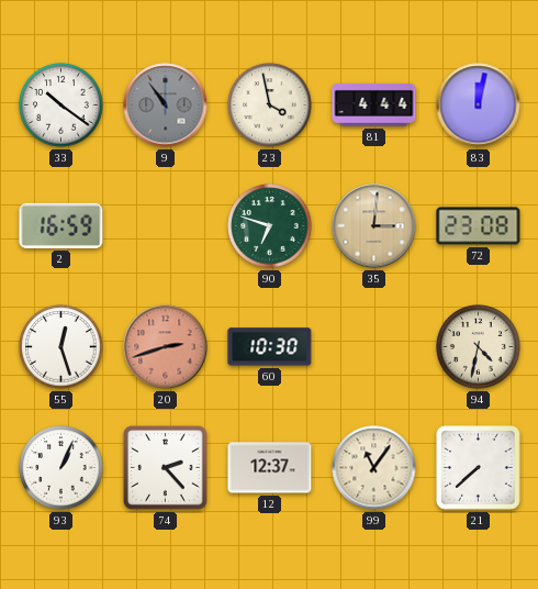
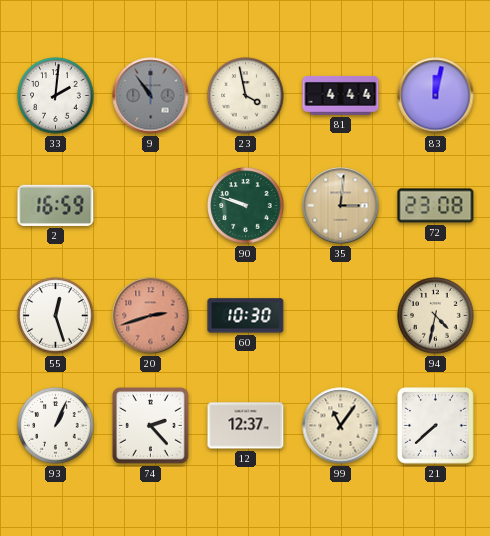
33: 10:21 -> 2:01 (56, 96)
90: 6:48 -> 9:48 (246, 206)
